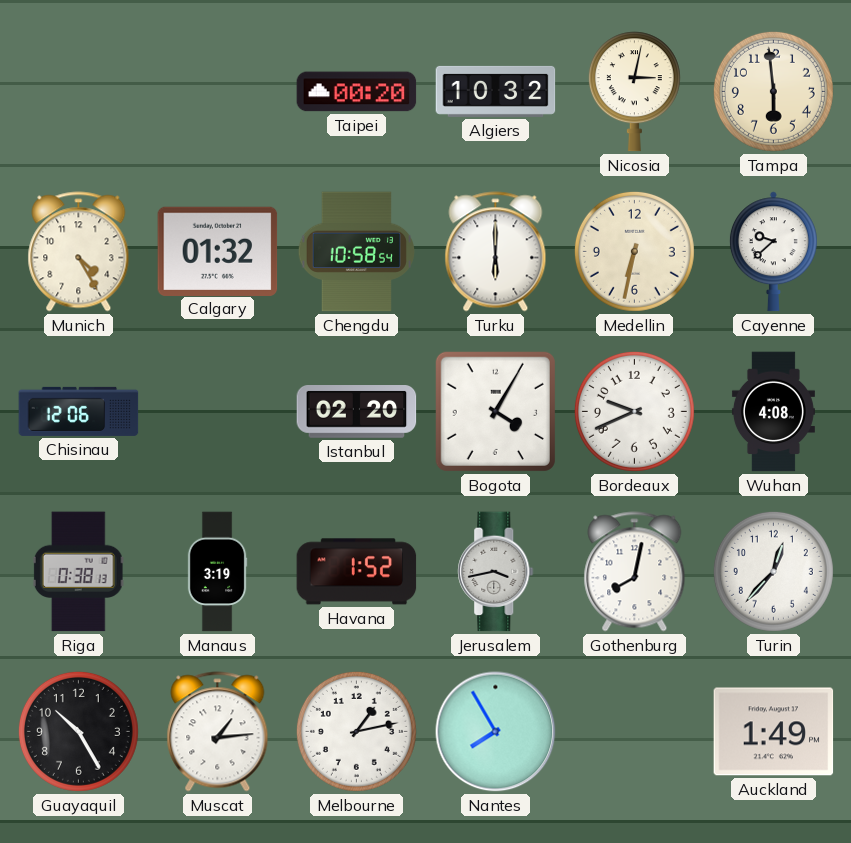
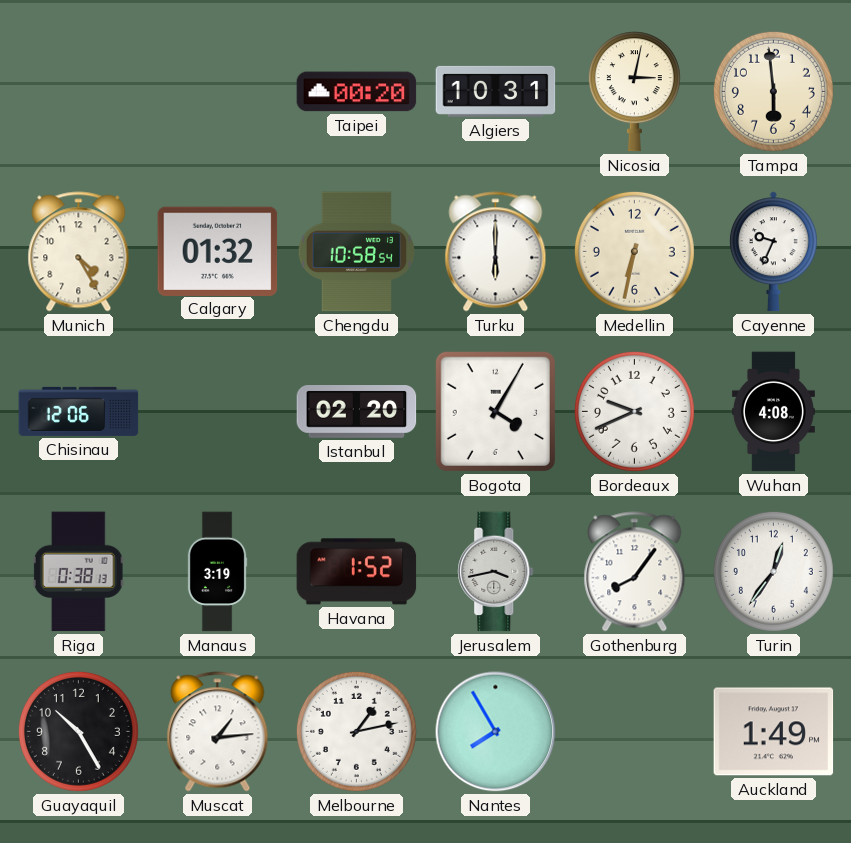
Algiers: 10:32 -> 10:31 (496, 91)
Cayenne: 9:38 -> 9:34 (773, 252)
Gothenburg: 8:02 -> 8:06 (635, 572)
Turin: 12:37 -> 12:36 (773, 571)
